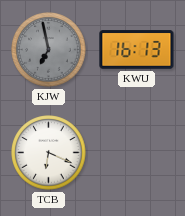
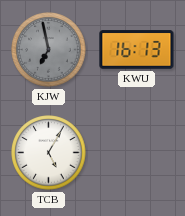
TCB: 6:19 -> 5:05 (49, 153)
